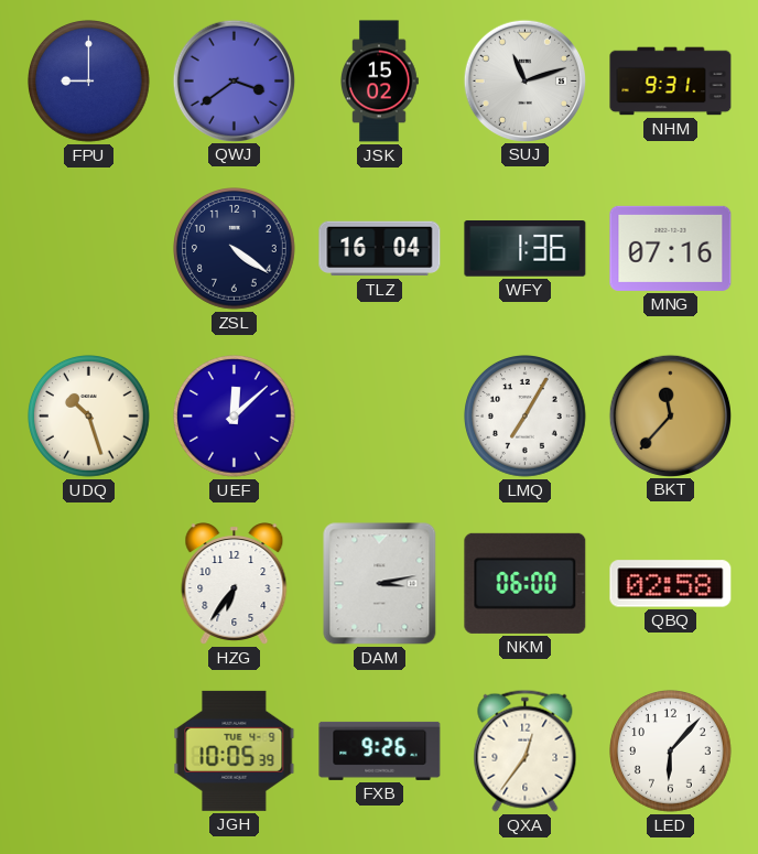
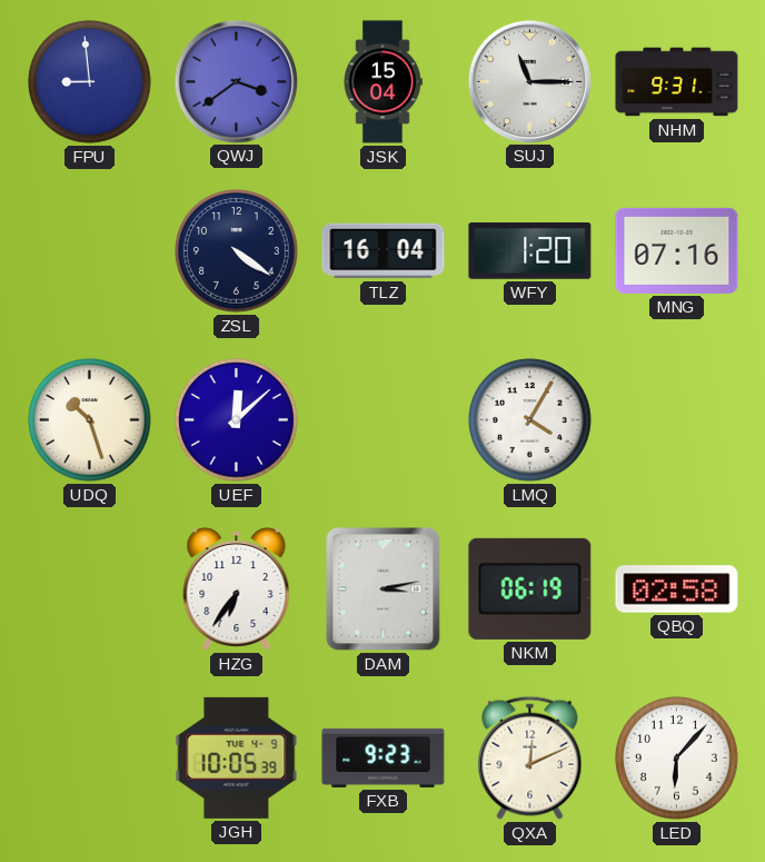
FPU: 9:00 -> 8:59 (90, 82)
JSK: 15:02 -> 15:04 (383, 82)
SUJ: 11:12 -> 11:15 (529, 81)
WFY: 1:36 -> 1:20 (530, 251)
LMQ: 7:05 -> 4:05 (530, 420)
BKT: 11:37 -> none (670, 415)
NKM: 06:00 -> 06:19 (530, 588)
FXB: 9:26 -> 9:23 (384, 757)
QXA: 12:36 -> 12:11 (530, 757)
